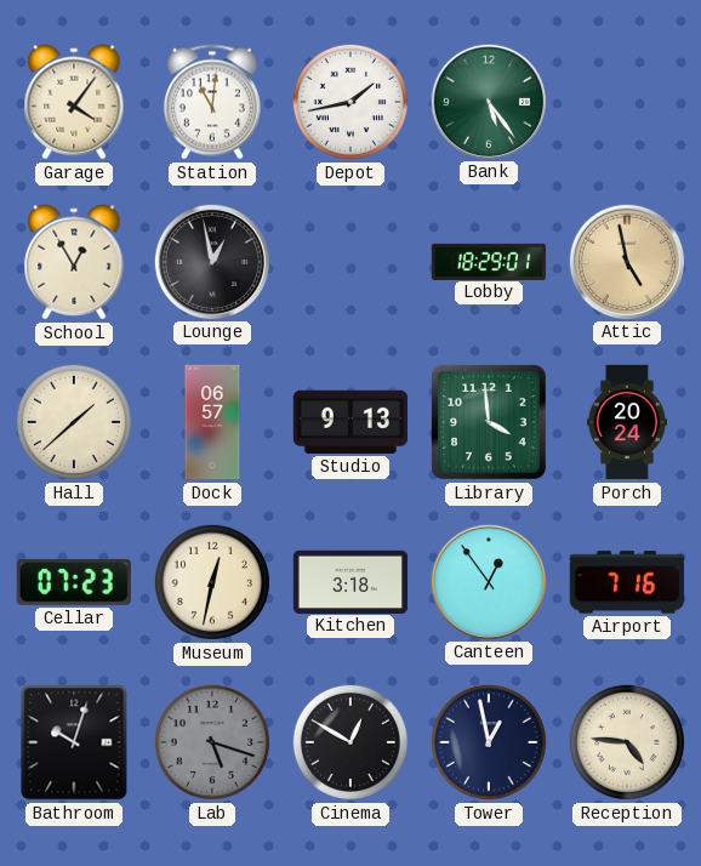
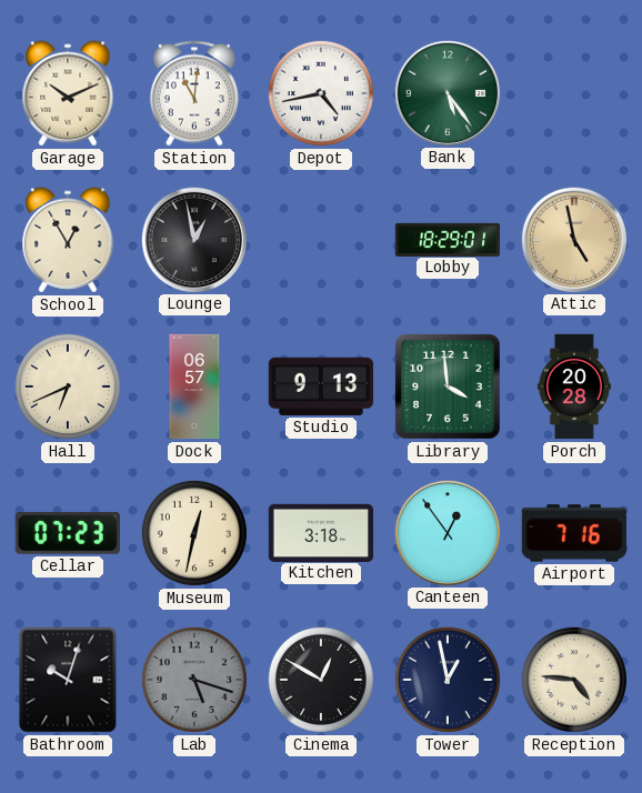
Garage: 4:06 -> 10:11 (68, 93)
Depot: 1:43 -> 4:43 (321, 93)
Hall: 1:38 -> 6:41 (68, 387)
Porch: 20:24 -> 20:28 (574, 387)
